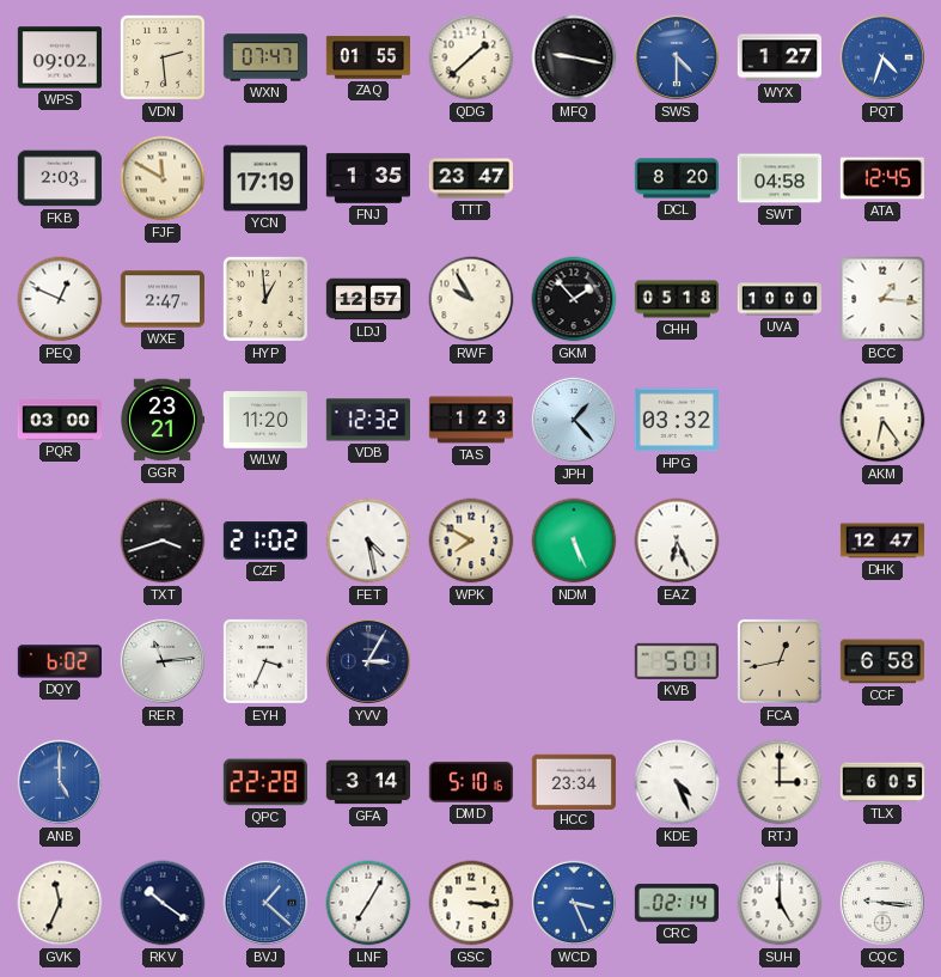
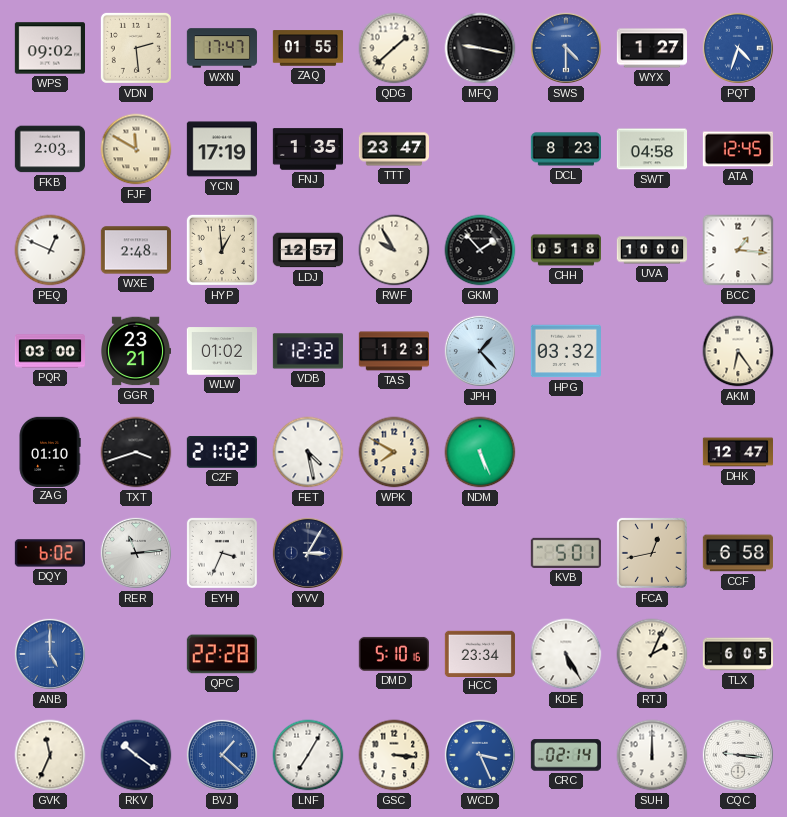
WXN: 07:47 -> 17:47 (221, 48)
DCL: 8:20 -> 8:23 (565, 149)
WXE: 2:47 -> 2:48 (135, 250)
WLW: 11:20 -> 01:02 (221, 351)
ZAG: none -> 01:10 (50, 451)
EAZ: 6:26 -> none (677, 541)
GFA: 3:14 -> none (367, 782)
KDE: 4:26 -> 5:25 (566, 654)
RTJ: 3:00 -> 2:04 (652, 654)
SUH: 5:00 -> 12:00 (652, 755)
